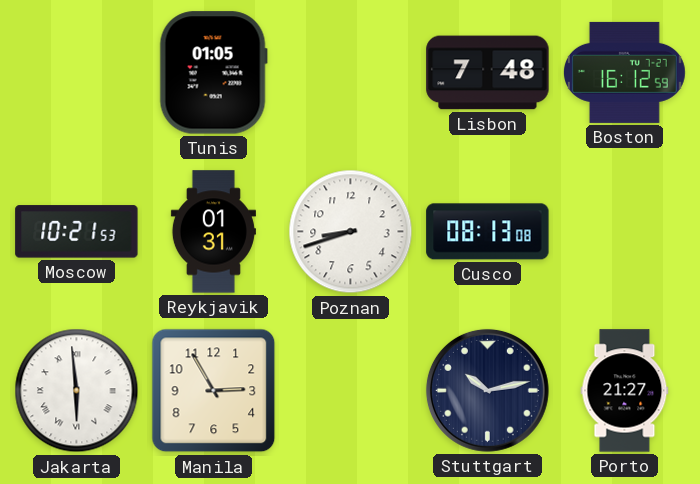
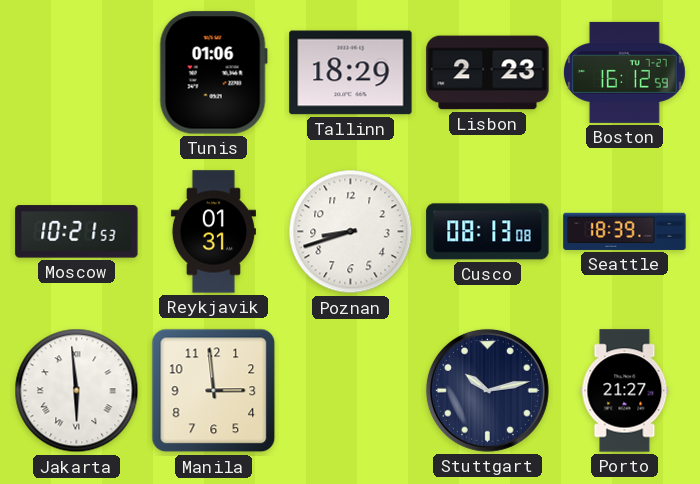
Tunis: 01:05 -> 01:06 (213, 73)
Tallinn: none -> 18:29 (351, 73)
Lisbon: 7:48 -> 2:23 (488, 73)
Seattle: none -> 18:39 (625, 231)
Manila: 2:55 -> 2:59 (214, 391)
